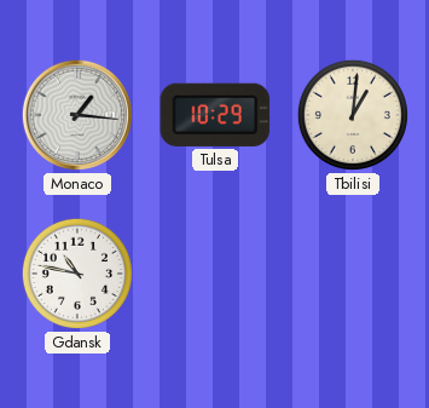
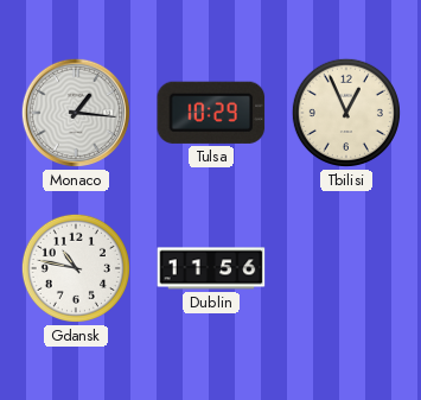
Tbilisi: 1:01 -> 12:56 (346, 113)
Dublin: none -> 11:56 (211, 268)
